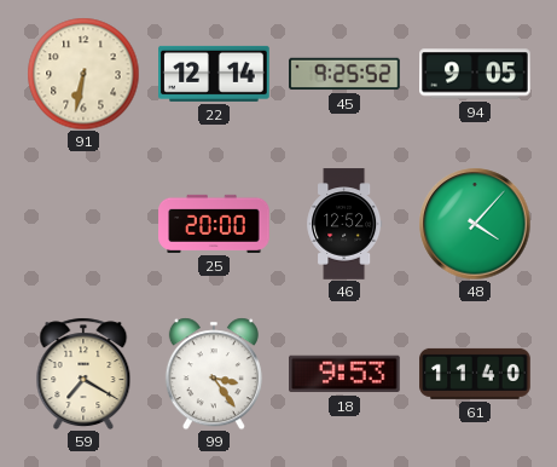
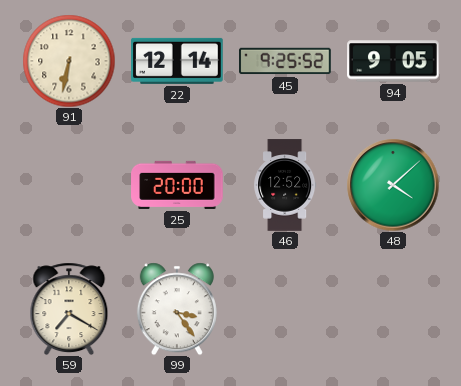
48: 4:07 -> 4:08 (393, 185)
18: 9:53 -> none (344, 374)
61: 11:40 -> none (475, 374)
